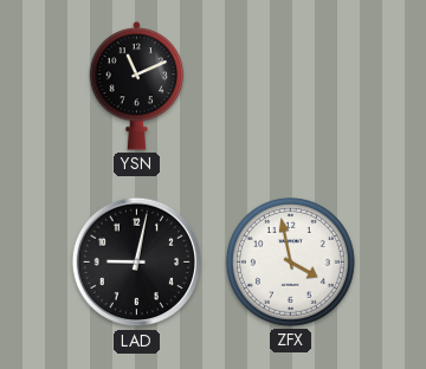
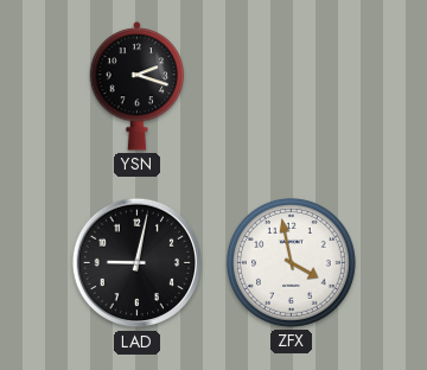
YSN: 11:11 -> 2:18 (138, 87)
